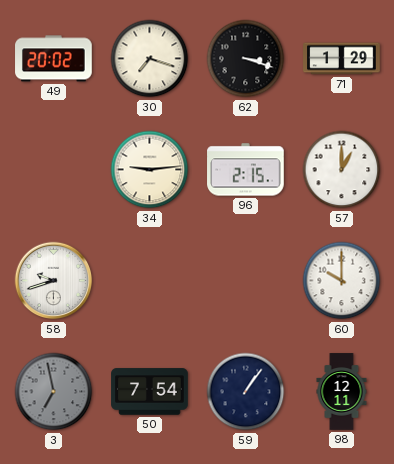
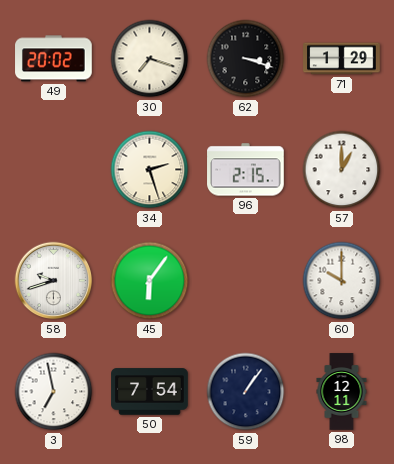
34: 9:14 -> 2:27 (150, 170)
45: none -> 6:06 (150, 281)
3 dial: grey -> white (54, 392)
